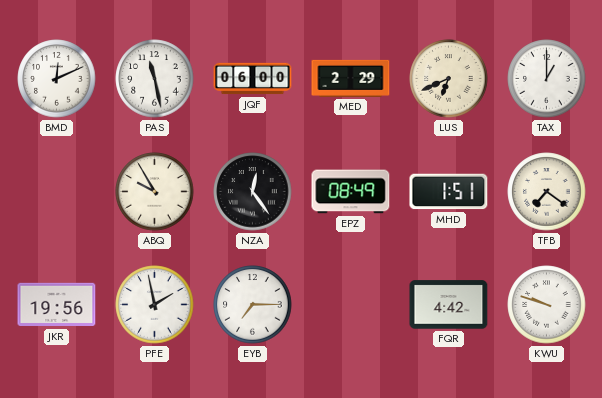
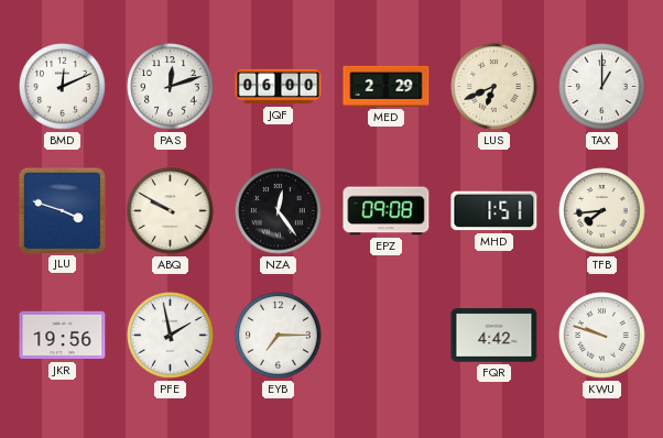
PAS: 11:28 -> 12:12 (171, 87)
JLU: none -> 3:48 (62, 210)
ABQ: 9:55 -> 9:50 (171, 211)
EPZ: 08:49 -> 09:08 (387, 211)
TFB: 7:21 -> 7:44 (602, 211)
